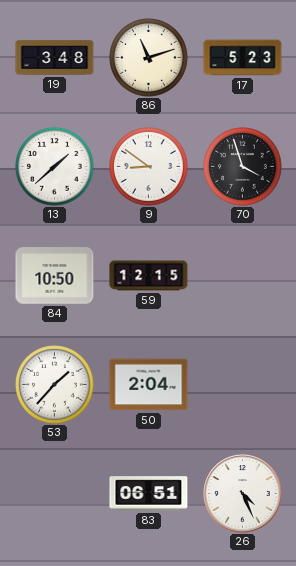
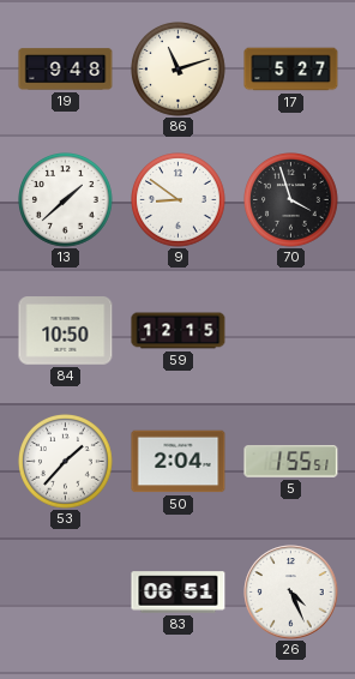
19: 3:48 -> 9:48 (66, 70)
17: 5:23 -> 5:27 (291, 70)
5: none -> 1:55 (291, 462)
